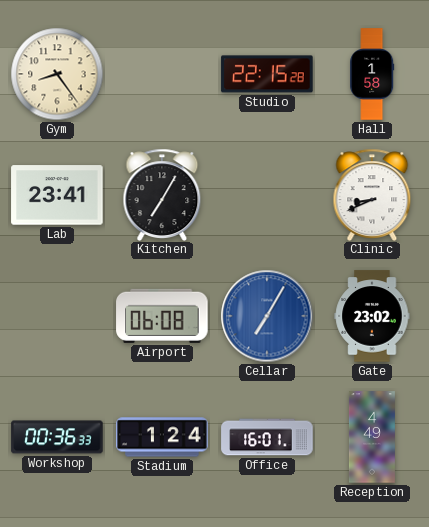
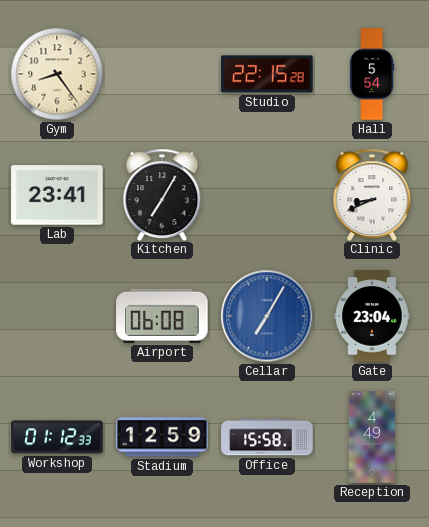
Hall: 1:58 -> 5:54 (372, 74)
Gate: 23:02 -> 23:04 (372, 316)
Workshop: 00:36 -> 01:12 (57, 437)
Stadium: 1:24 -> 12:59 (162, 437)
Office: 16:01 -> 15:58 (267, 437)
